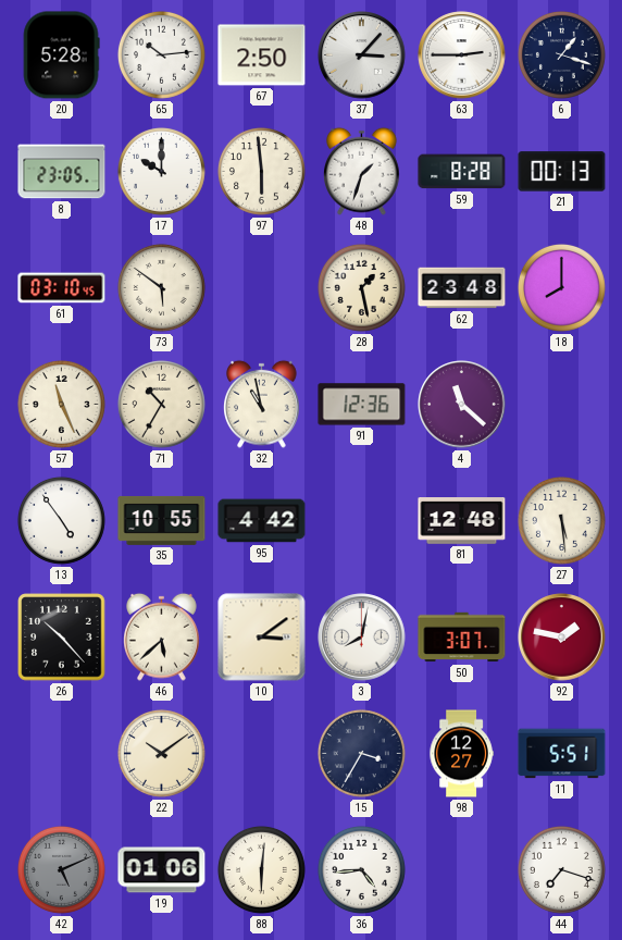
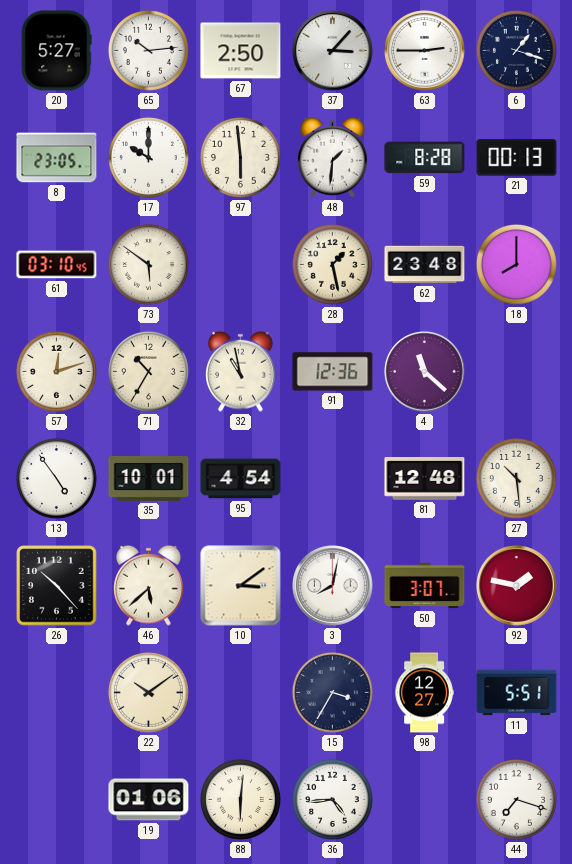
20: 5:28 -> 5:27 (56, 51)
48: 1:33 -> 1:31 (333, 157)
57: 11:26 -> 12:12 (56, 371)
35: 10:55 -> 10:01 (149, 478)
95: 4:42 -> 4:54 (241, 479)
27: 5:29 -> 10:29 (516, 478)
42: 5:11 -> none (61, 869)
